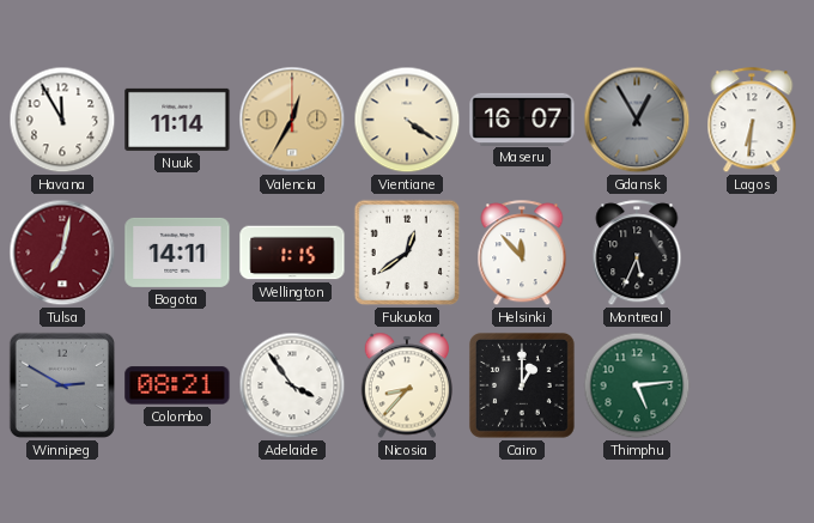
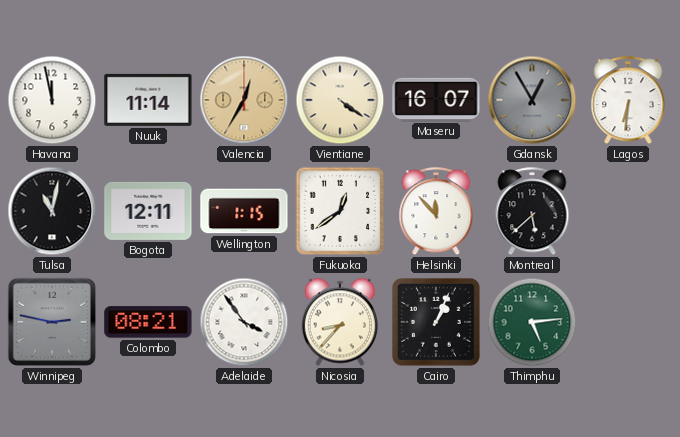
Havana: 11:55 -> 11:58 (52, 100)
Tulsa: 7:02 -> 11:02 (52, 211)
Tulsa dial: burgundy -> black (52, 211)
Bogota: 14:11 -> 12:11 (148, 211)
Montreal: 5:34 -> 5:38 (532, 212)
Winnipeg: 2:50 -> 2:47 (52, 322)
Cairo: 1:00 -> 1:04 (436, 322)
